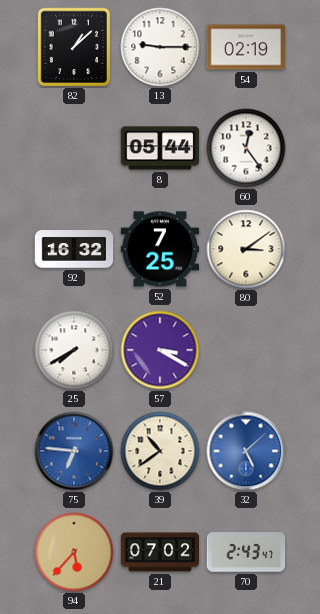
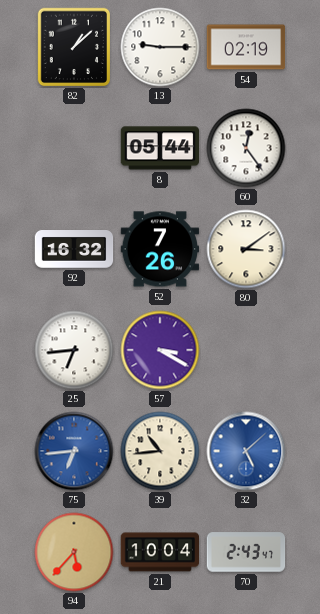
52: 7:25 -> 7:26 (160, 249)
25: 7:40 -> 6:44 (74, 350)
75: 6:46 -> 6:44 (74, 451)
39: 10:39 -> 10:44 (160, 451)
21: 07:02 -> 10:04 (160, 552)
